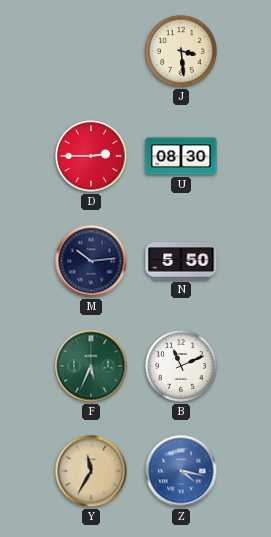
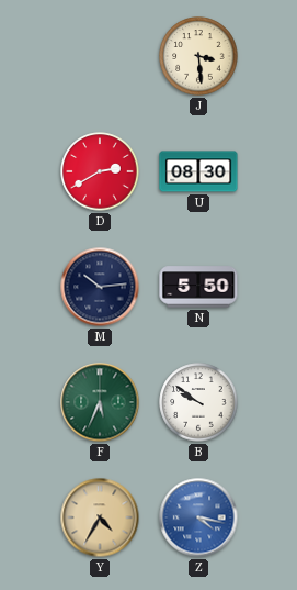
D: 2:45 -> 2:40 (100, 171)
B: 11:11 -> 9:51 (198, 402)
Y: 11:35 -> 4:35 (100, 517)
